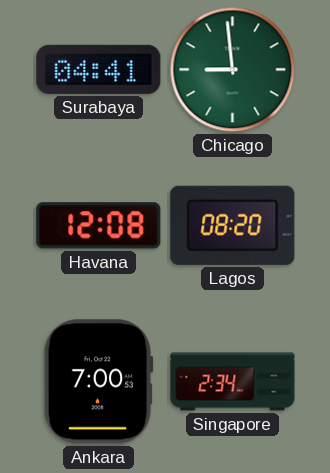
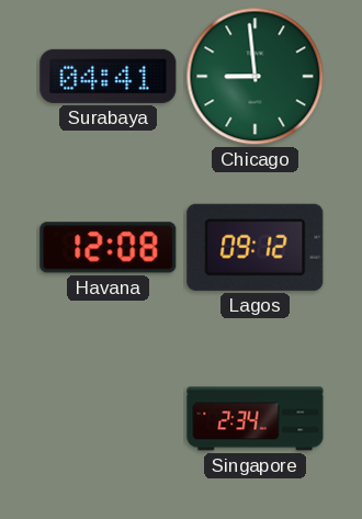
Lagos: 08:20 -> 09:12 (256, 247)
Ankara: 7:00 -> none (98, 382)
